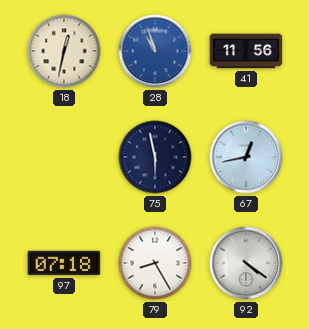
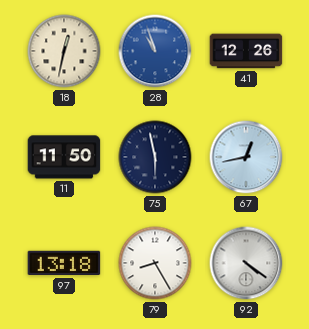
41: 11:56 -> 12:26 (246, 51)
11: none -> 11:50 (64, 157)
97: 07:18 -> 13:18 (64, 263)
